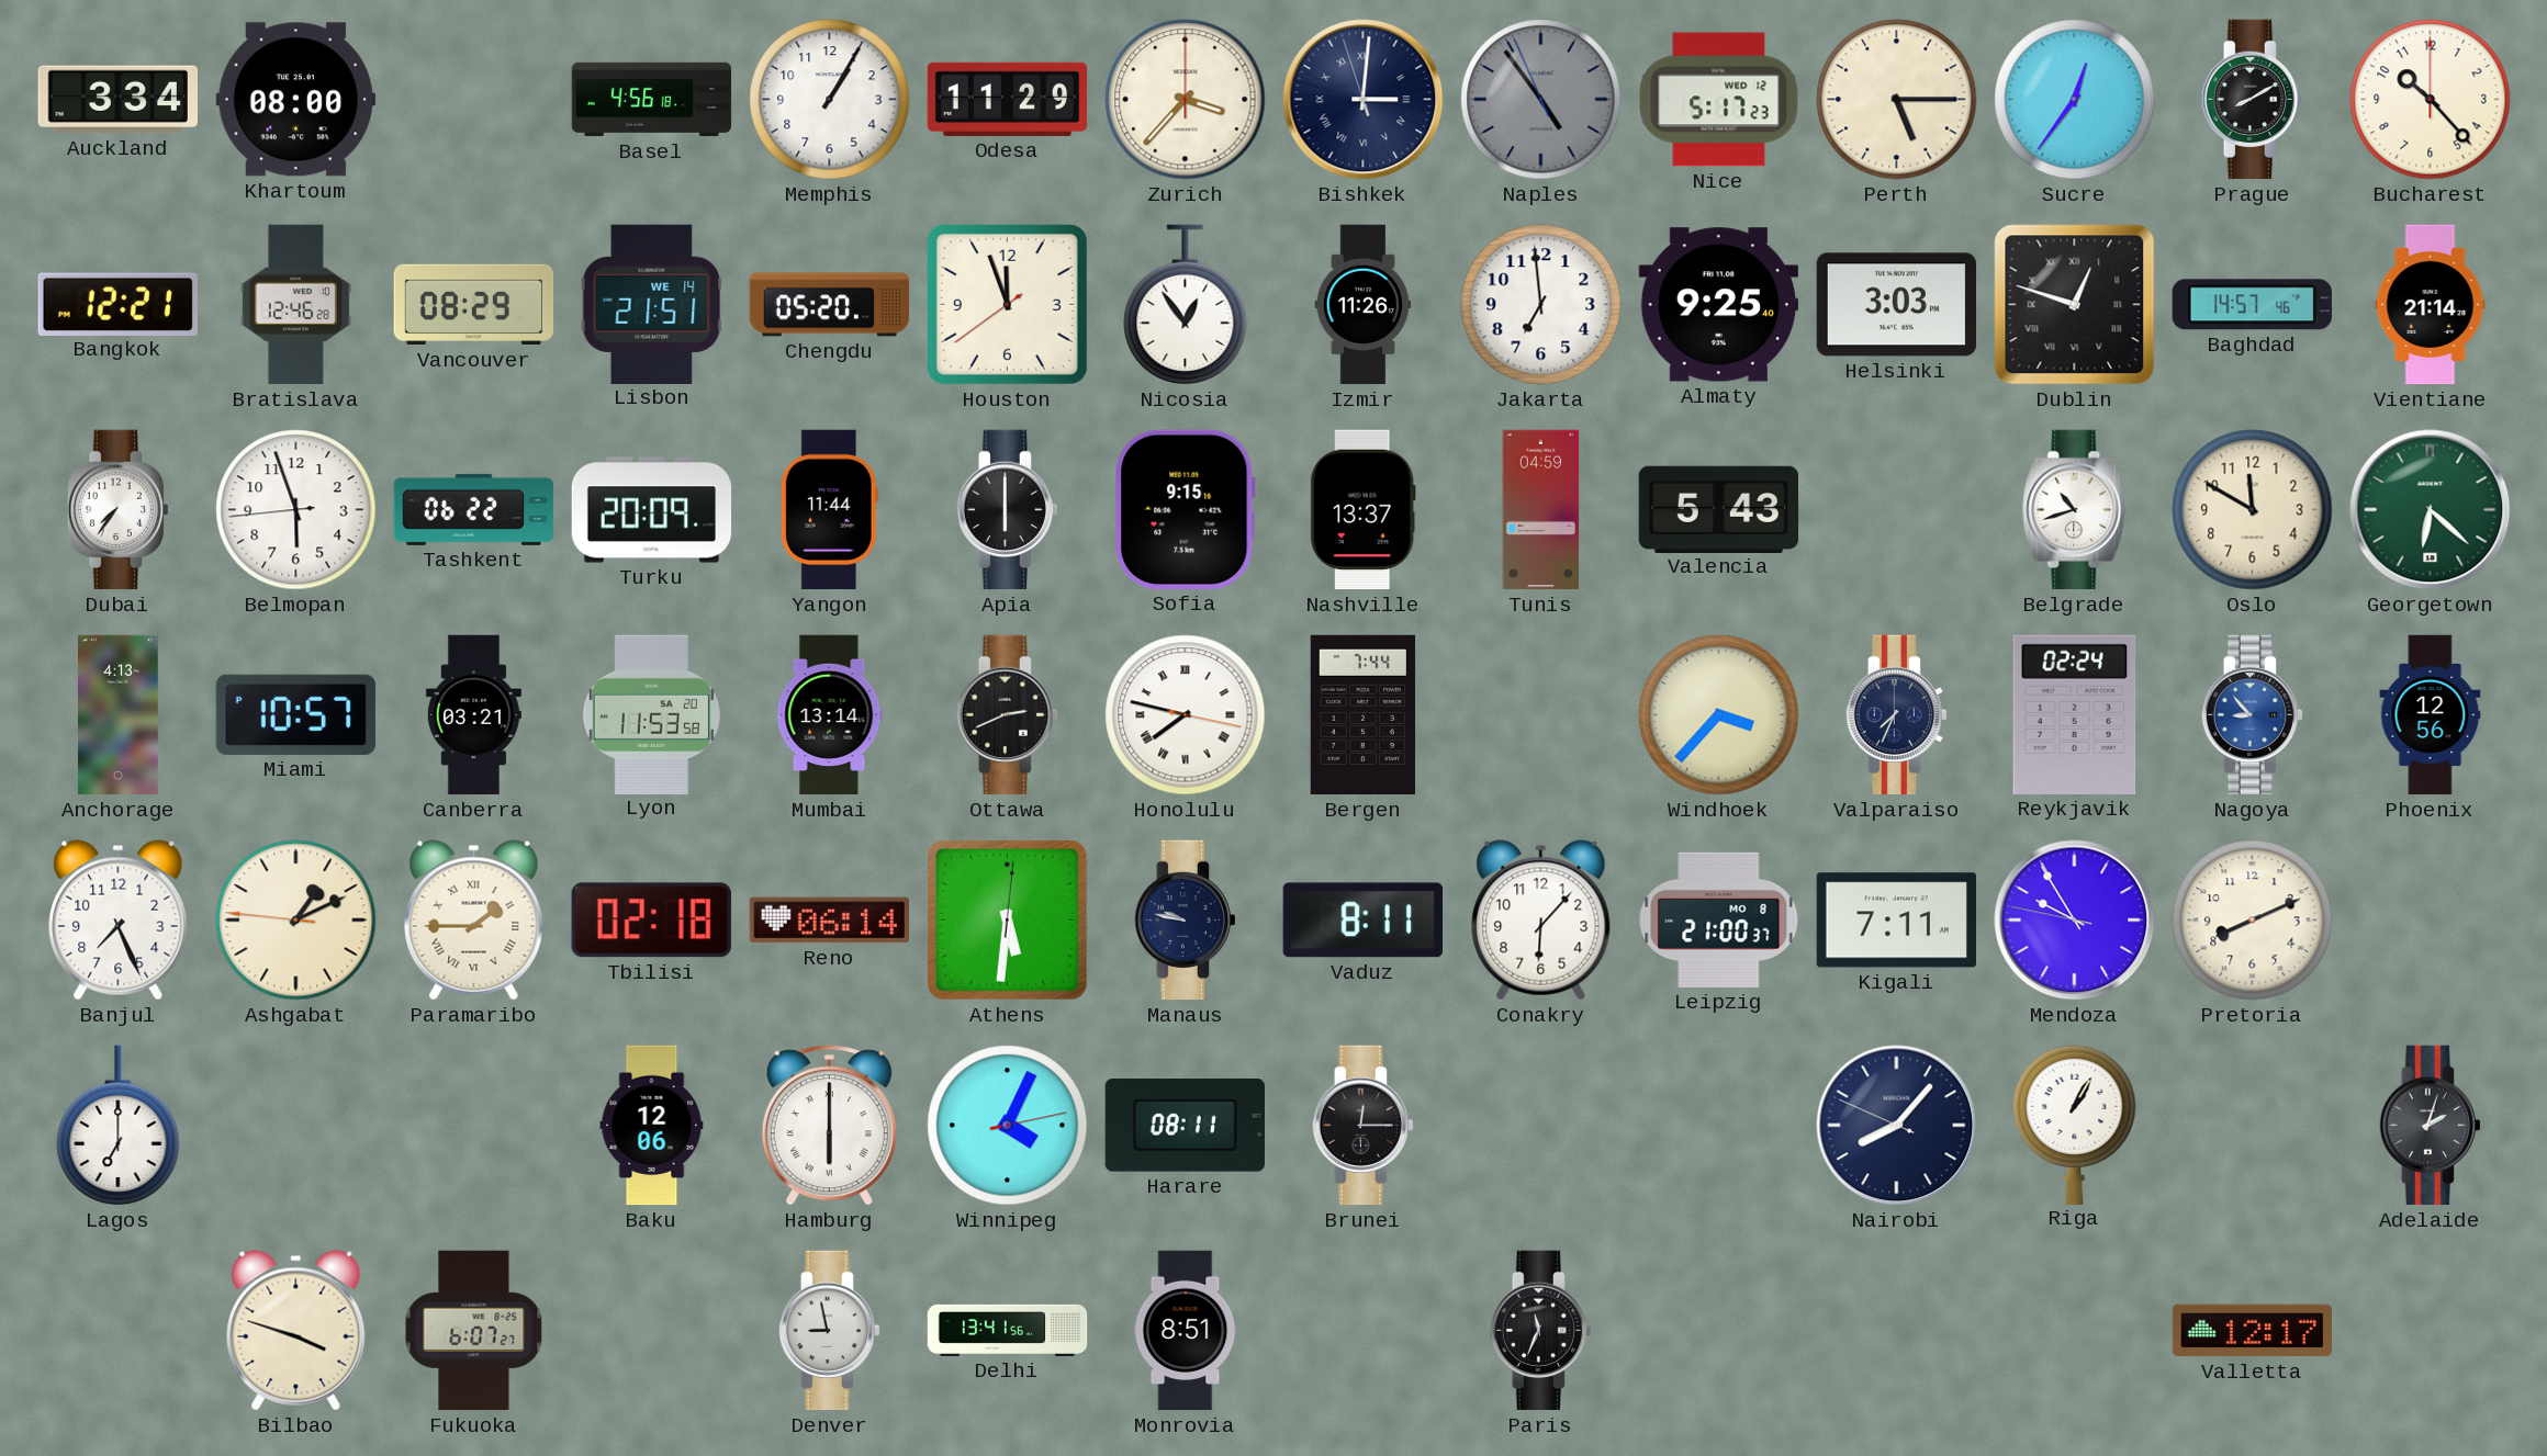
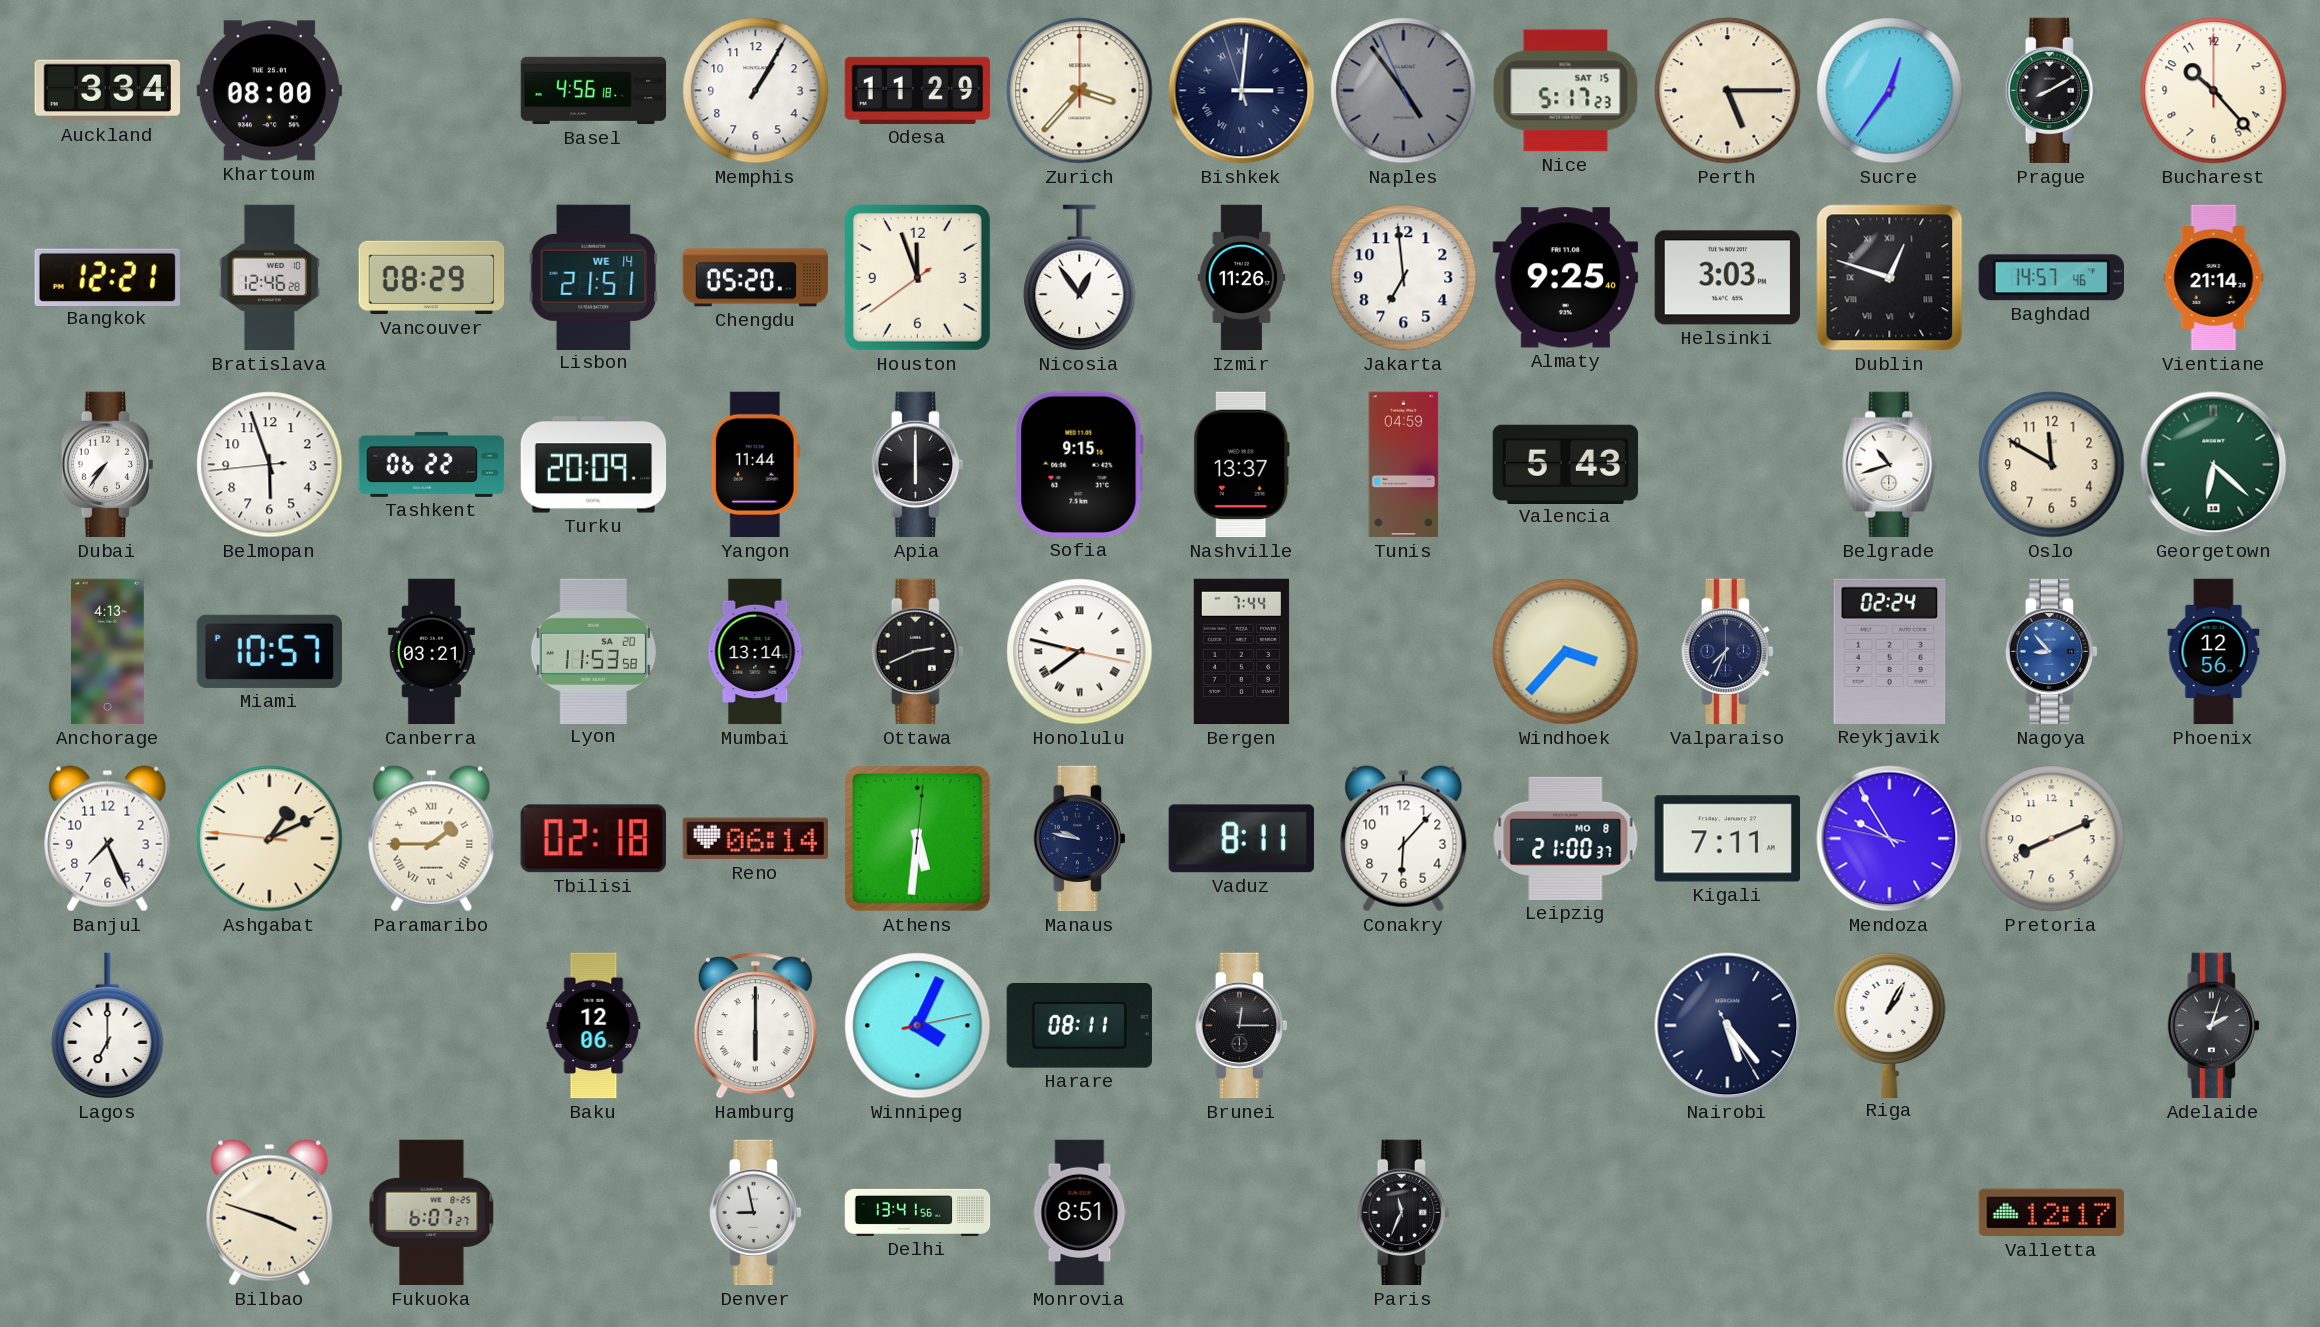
Nice date: WED 12 -> SAT 15 (1566, 91)
Nairobi: 8:06 -> 5:23 (1728, 1026)
